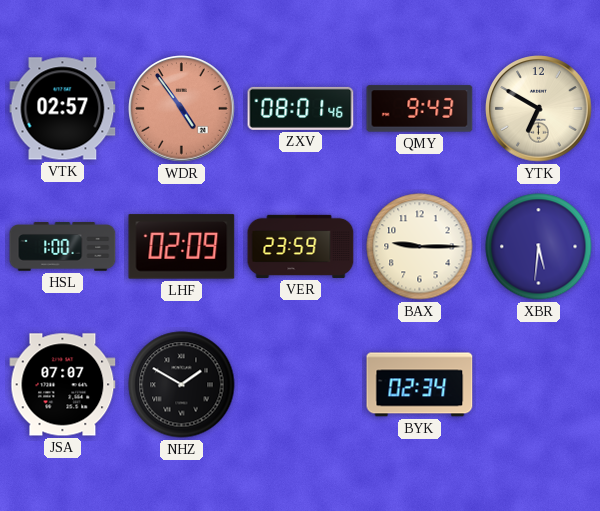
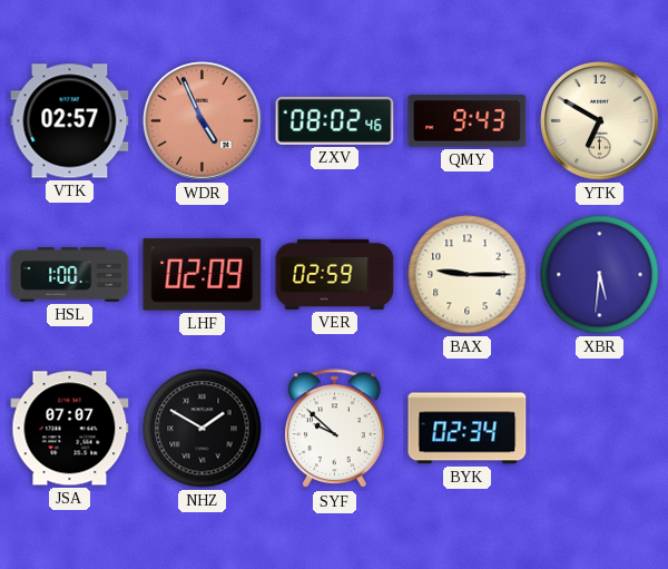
WDR: 4:54 -> 4:56 (203, 121)
ZXV: 08:01 -> 08:02 (335, 120)
VER: 23:59 -> 02:59 (335, 274)
SYF: none -> 9:52 (335, 429)
